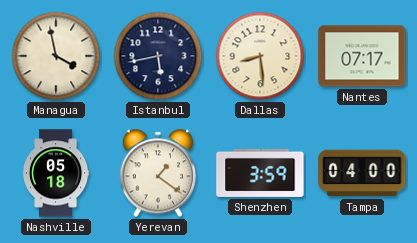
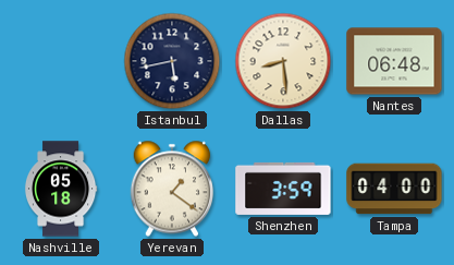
Managua: 3:58 -> none (56, 56)
Nantes: 07:17 -> 06:48 (394, 61)
